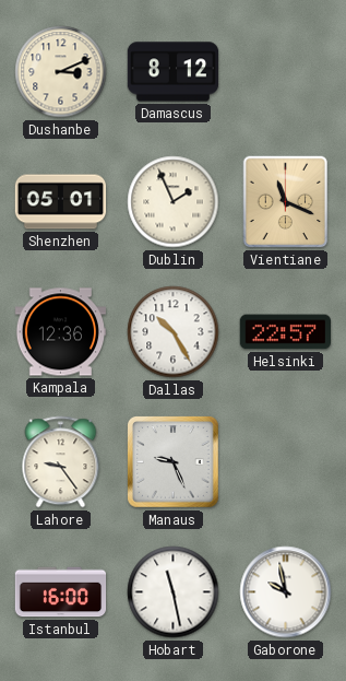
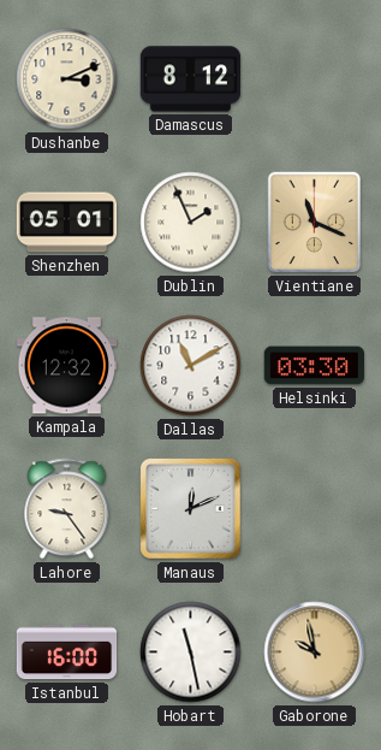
Kampala: 12:36 -> 12:32 (67, 366)
Dallas: 10:25 -> 11:10 (191, 366)
Helsinki: 22:57 -> 03:30 (314, 366)
Manaus: 9:26 -> 12:11 (191, 509)
Gaborone dial: white -> champagne (315, 652)
